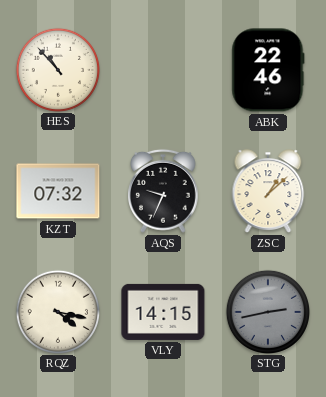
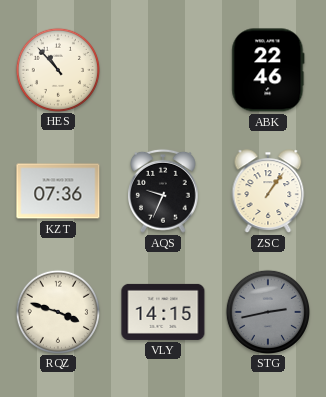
KZT: 07:32 -> 07:36 (58, 191)
ZSC: 1:08 -> 1:06 (268, 191)
RQZ: 4:17 -> 3:48 (57, 311)
